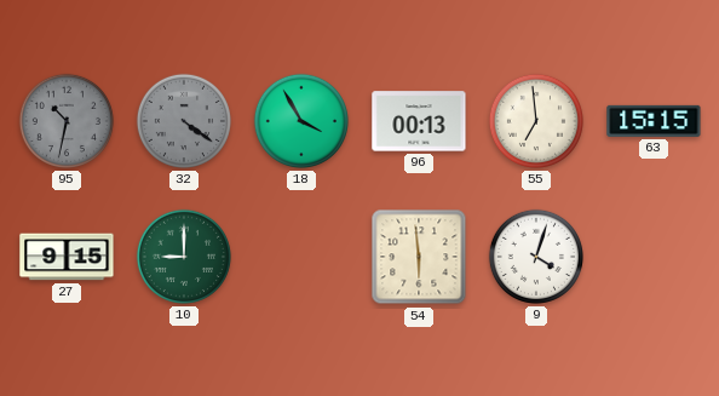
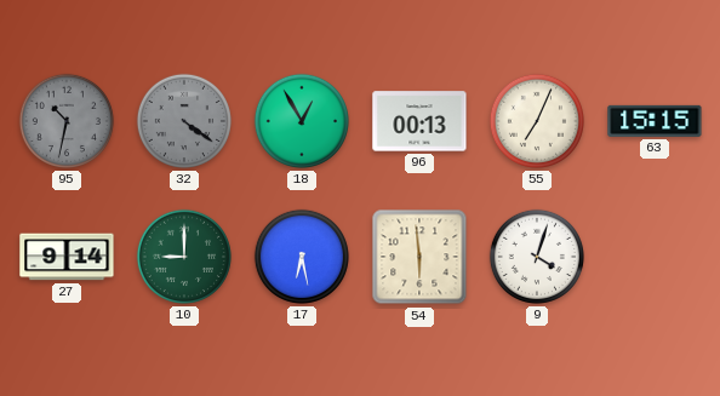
18: 3:55 -> 12:55 (302, 121)
55: 6:59 -> 7:04 (537, 121)
27: 9:15 -> 9:14 (67, 257)
17: none -> 6:28 (302, 257)
